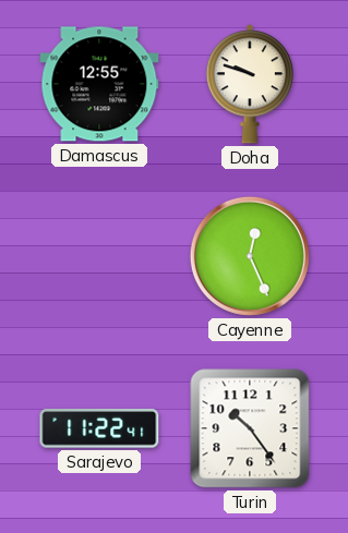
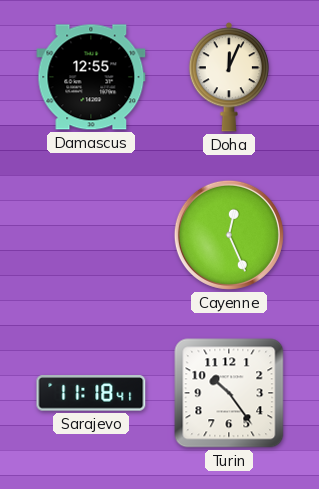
Doha: 9:48 -> 12:04 (229, 77)
Sarajevo: 11:22 -> 11:18 (91, 393)
